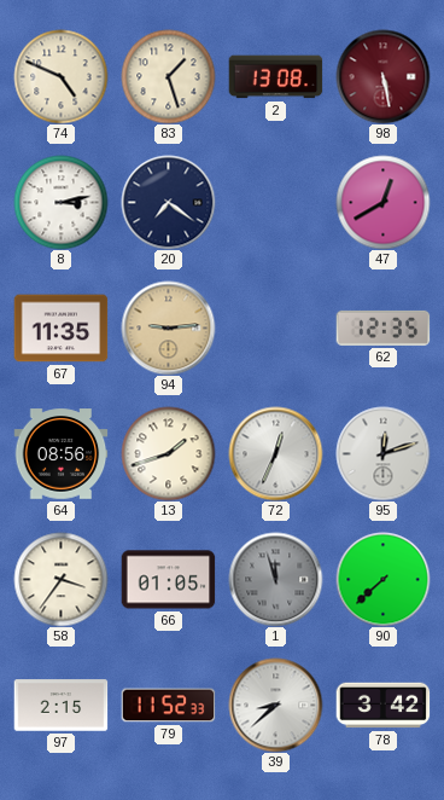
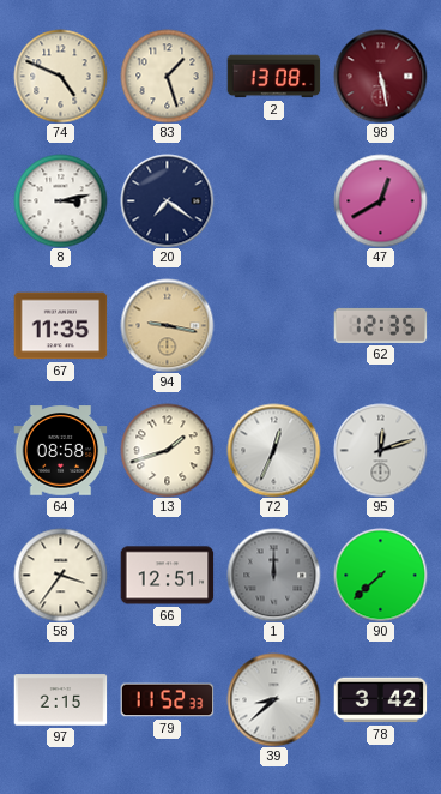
94: 9:14 -> 9:17 (167, 325)
64: 08:56 -> 08:58 (60, 451)
66: 01:05 -> 12:51 (167, 576)
1: 11:57 -> 12:00 (273, 575)
